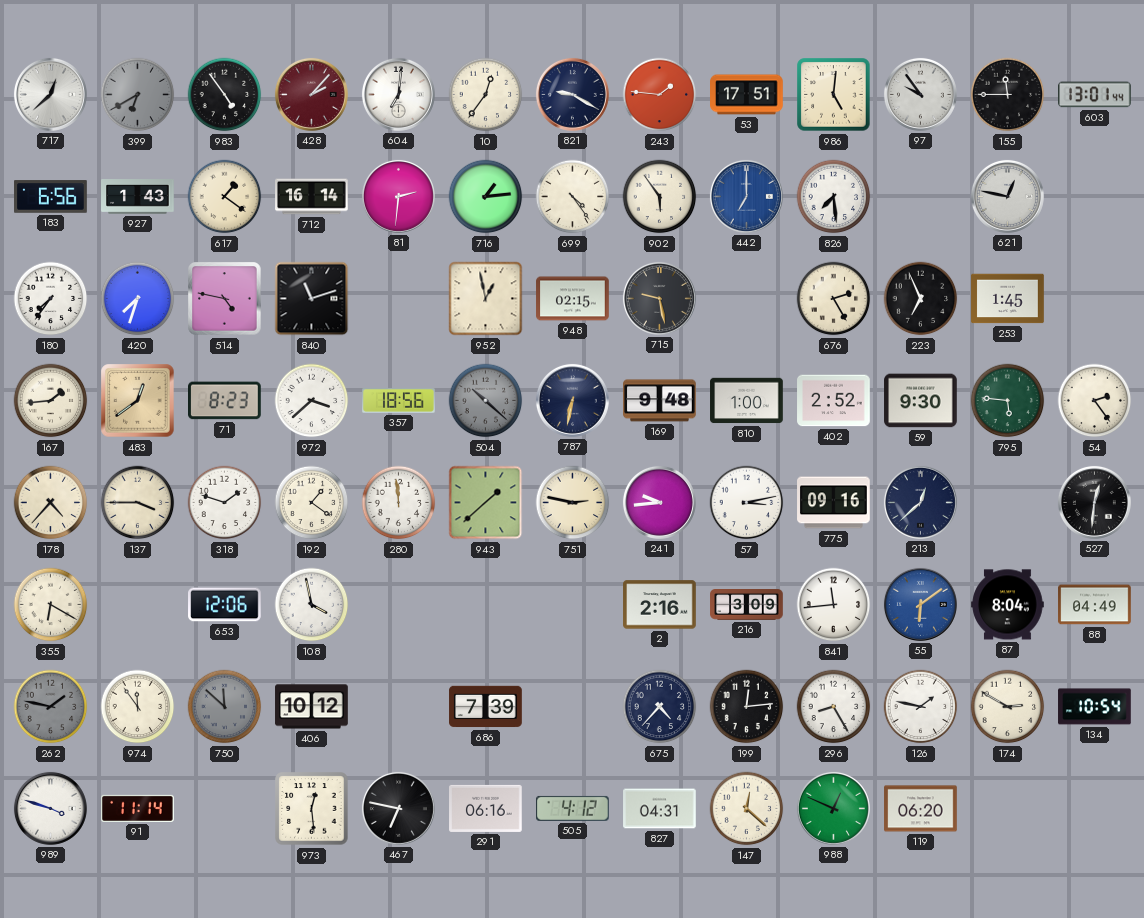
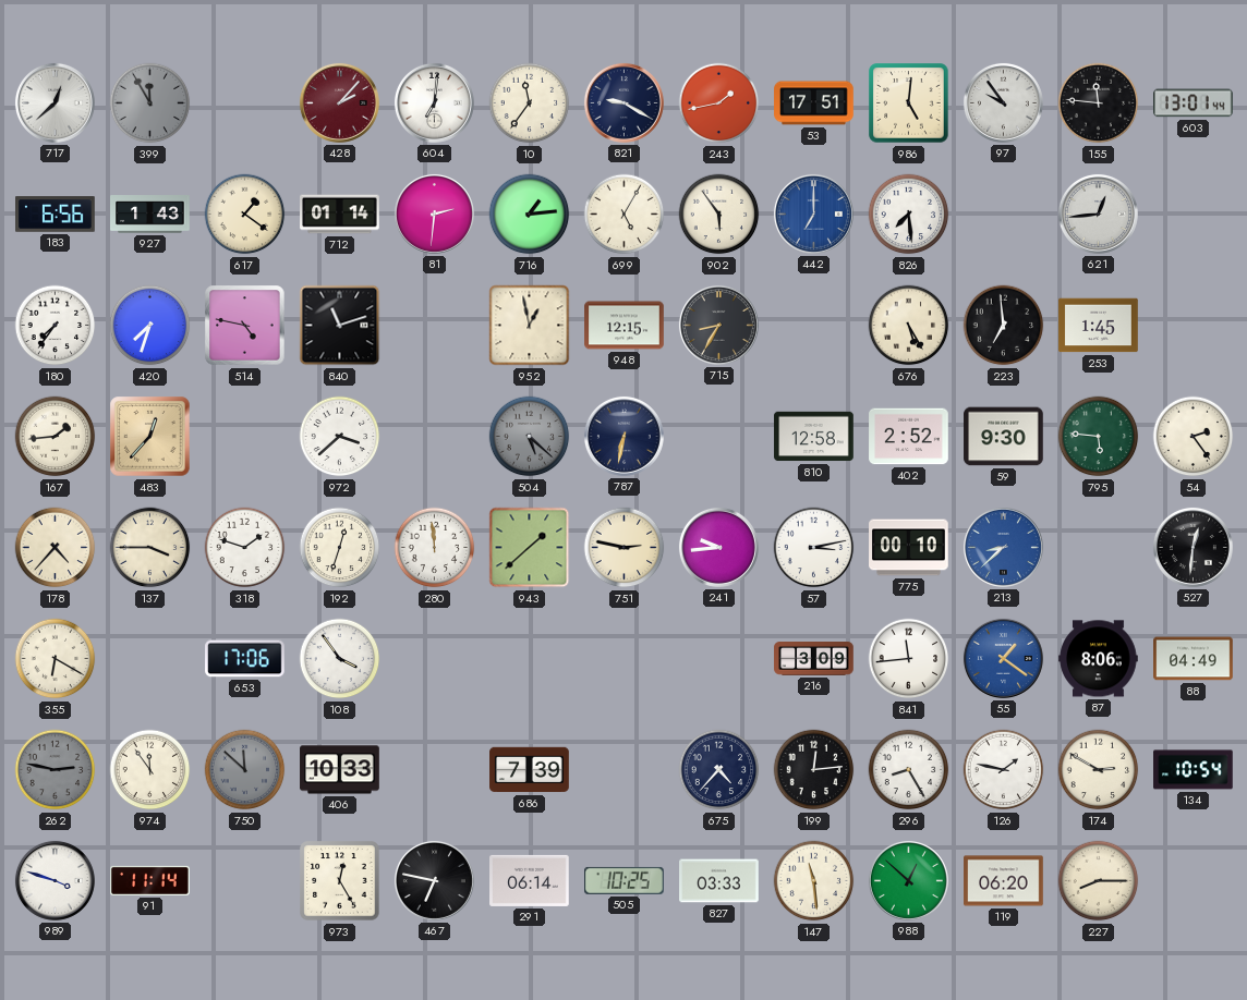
399: 6:40 -> 11:55 (150, 103)
983: 4:54 -> none (225, 95)
10: 12:36 -> 11:36 (530, 103)
243: 1:46 -> 1:43 (719, 103)
155: 11:45 -> 11:46 (1099, 103)
712: 16:14 -> 01:14 (340, 215)
699: 4:24 -> 5:05 (625, 215)
621: 12:47 -> 12:44 (1098, 214)
948: 02:15 -> 12:15 (625, 326)
715: 9:28 -> 8:35 (718, 325)
676: 2:25 -> 5:25 (909, 326)
223: 6:56 -> 6:59 (1004, 326)
483: 12:39 -> 12:37 (150, 437)
71: 8:23 -> none (225, 401)
357: 18:56 -> none (399, 401)
504: 10:22 -> 5:22 (530, 437)
169: 9:48 -> none (660, 401)
810: 1:00 -> 12:58 (814, 437)
192: 1:21 -> 12:33 (340, 548)
775: 09:16 -> 00:10 (909, 548)
213: 12:38 -> 8:38 (1003, 547)
213 dial: navy -> blue (1003, 547)
653: 12:06 -> 17:06 (245, 659)
108: 3:58 -> 3:54 (340, 659)
2: 2:16 -> none (660, 605)
55: 6:09 -> 1:21 (1003, 658)
87: 8:04 -> 8:06 (1099, 659)
262: 1:47 -> 2:47 (56, 770)
406: 10:12 -> 10:33 (340, 770)
973: 12:29 -> 12:25 (340, 881)
291: 06:16 -> 06:14 (530, 880)
505: 4:12 -> 10:25 (625, 880)
827: 04:31 -> 03:33 (719, 881)
147: 12:22 -> 11:29 (814, 881)
988: 12:49 -> 12:52 (908, 880)
227: none -> 8:15 (1099, 881)
